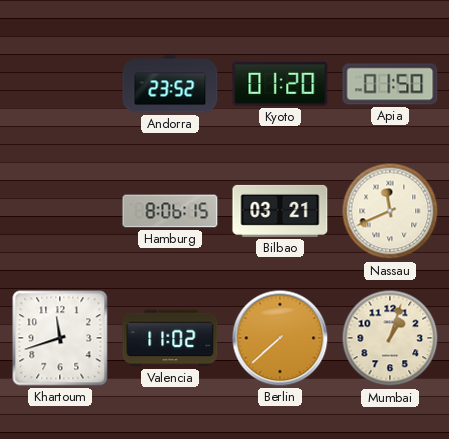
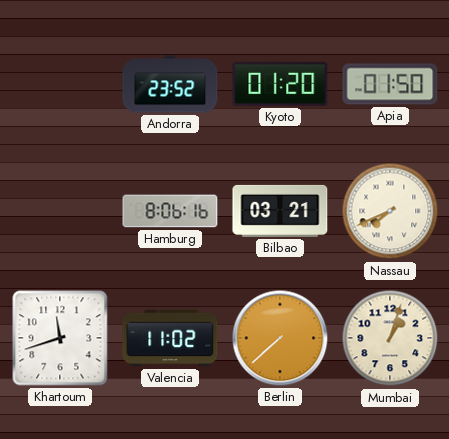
Hamburg: 8:06:15 -> 8:06:16 (170, 211)
Nassau: 11:41 -> 7:41 (390, 211)
